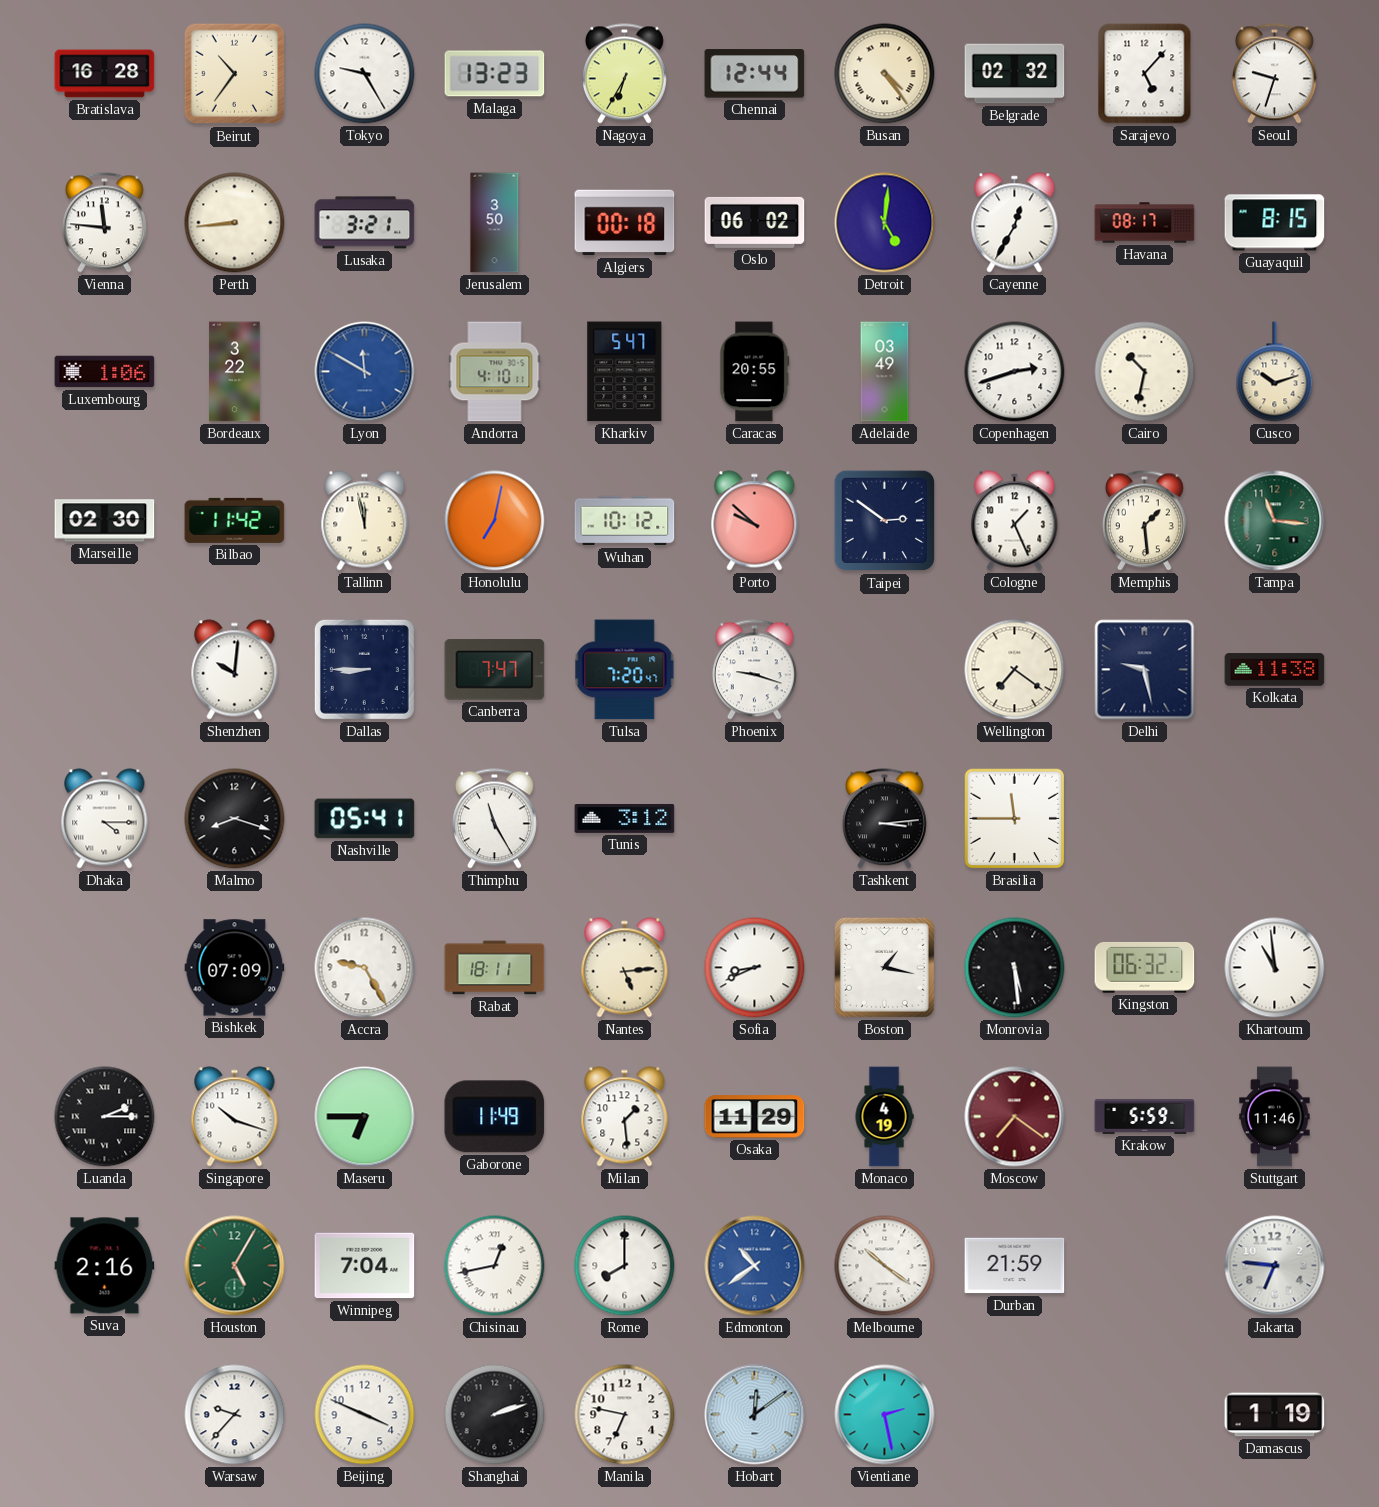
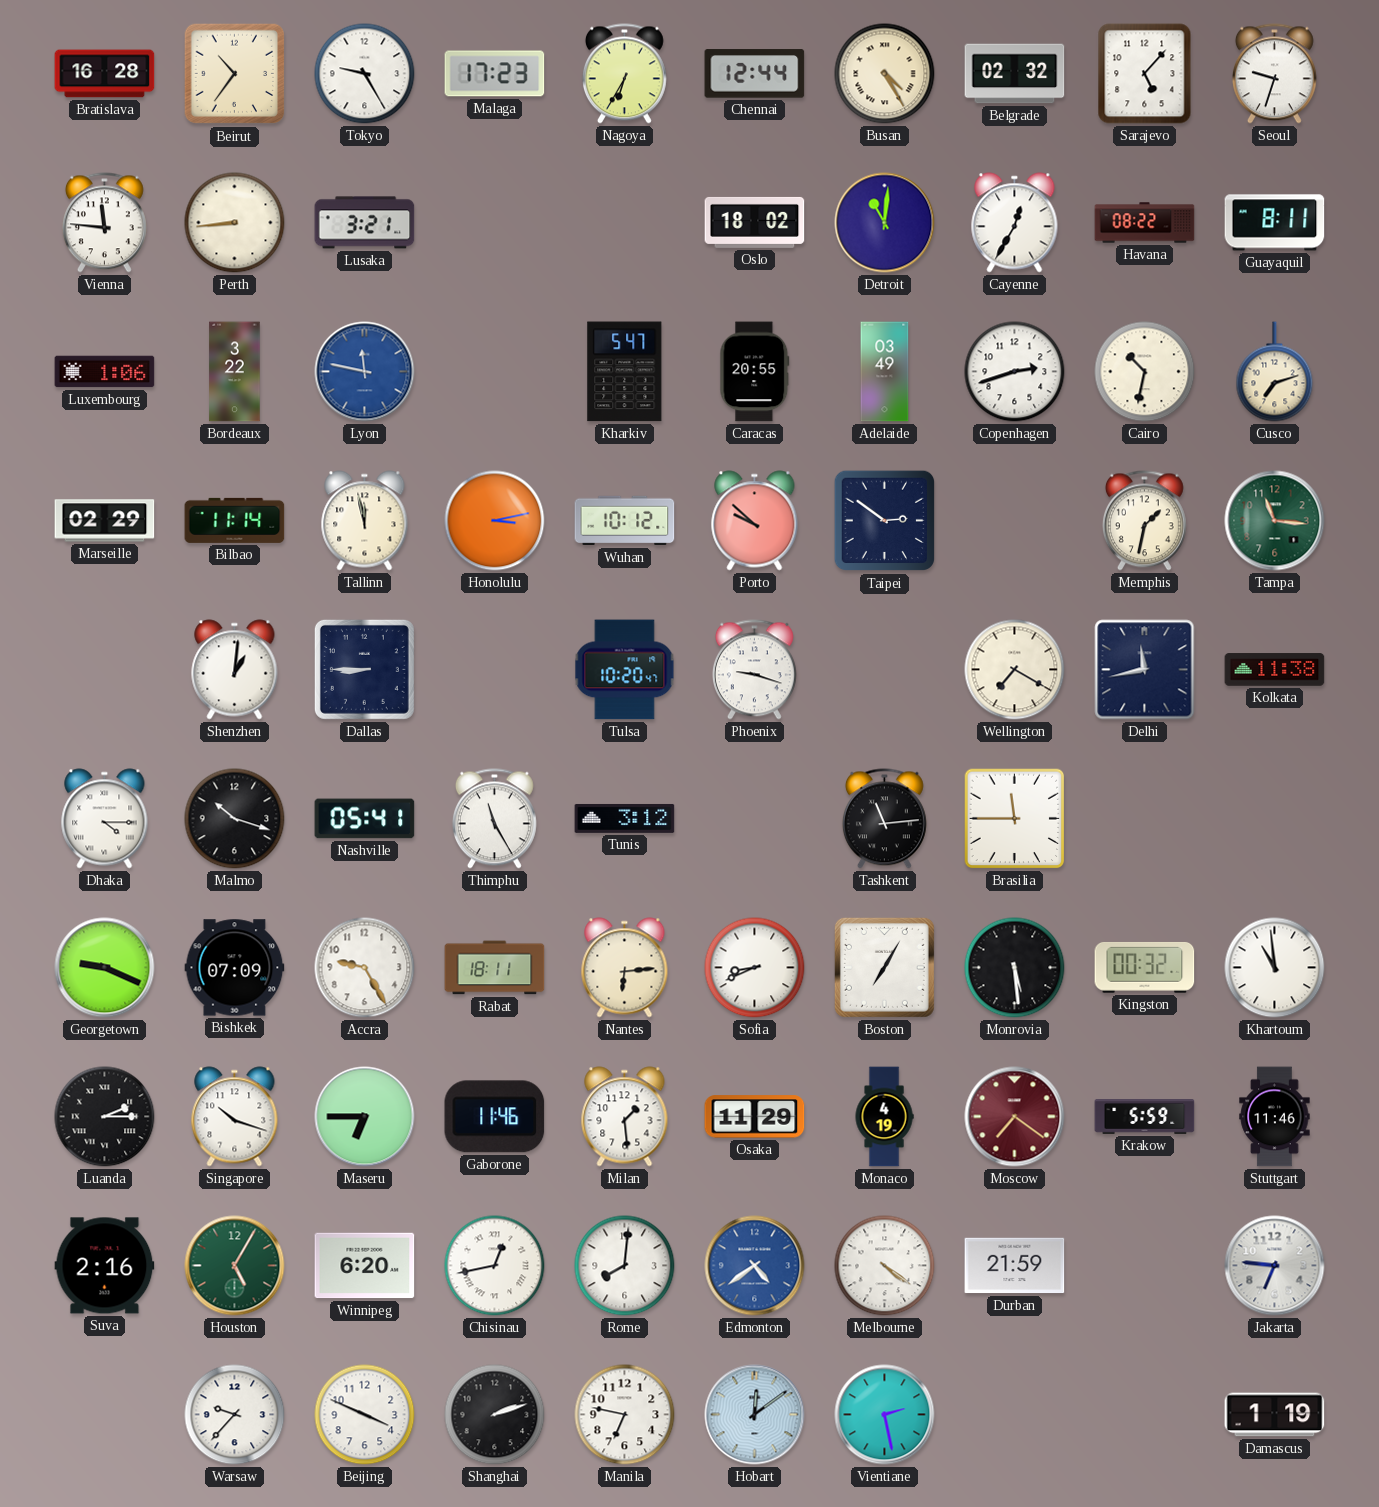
Malaga: 13:23 -> 17:23 (495, 74)
Busan: 4:24 -> 4:25 (885, 74)
Jerusalem: 3:50 -> none (495, 223)
Algiers: 00:18 -> none (625, 223)
Oslo: 06:02 -> 18:02 (755, 222)
Detroit: 5:01 -> 11:01 (885, 223)
Havana: 08:17 -> 08:22 (1145, 223)
Guayaquil: 8:15 -> 8:11 (1275, 223)
Lyon: 11:50 -> 11:47 (365, 372)
Andorra: 4:10 -> none (495, 372)
Cusco: 10:12 -> 7:12 (1275, 372)
Marseille: 02:30 -> 02:29 (105, 521)
Bilbao: 11:42 -> 11:14 (235, 520)
Honolulu: 7:02 -> 3:13 (495, 521)
Cologne: 1:26 -> none (1015, 521)
Memphis: 1:29 -> 1:32 (1144, 521)
Shenzhen: 10:01 -> 1:01 (235, 670)
Canberra: 7:47 -> none (495, 670)
Tulsa: 7:20 -> 10:20 (625, 670)
Wellington: 7:21 -> 7:20 (1015, 670)
Delhi: 9:28 -> 11:43 (1145, 670)
Malmo: 8:18 -> 10:18 (235, 819)
Tashkent: 3:14 -> 11:14 (884, 819)
Georgetown: none -> 9:19 (105, 968)
Nantes: 5:14 -> 6:14 (625, 968)
Boston: 1:17 -> 7:05 (884, 967)
Kingston: 06:32 -> 00:32 (1145, 967)
Gaborone: 11:49 -> 11:46 (495, 1117)
Winnipeg: 7:04 -> 6:20 (365, 1266)
Rome: 8:00 -> 8:01 (625, 1266)
Edmonton: 10:39 -> 4:39 (755, 1266)
Melbourne: 10:21 -> 4:21 (885, 1266)
